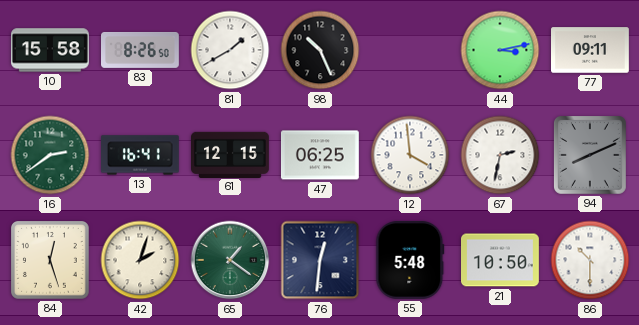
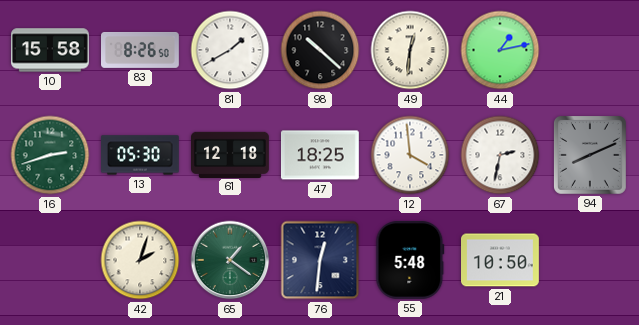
98: 10:26 -> 10:22 (320, 50)
49: none -> 12:31 (410, 50)
44: 3:13 -> 1:13 (500, 50)
77: 09:11 -> none (591, 50)
16: 2:39 -> 2:42 (50, 155)
13: 16:41 -> 05:30 (141, 155)
61: 12:15 -> 12:18 (231, 154)
47: 06:25 -> 18:25 (320, 155)
84: 12:27 -> none (51, 261)
86: 10:30 -> none (590, 260)
